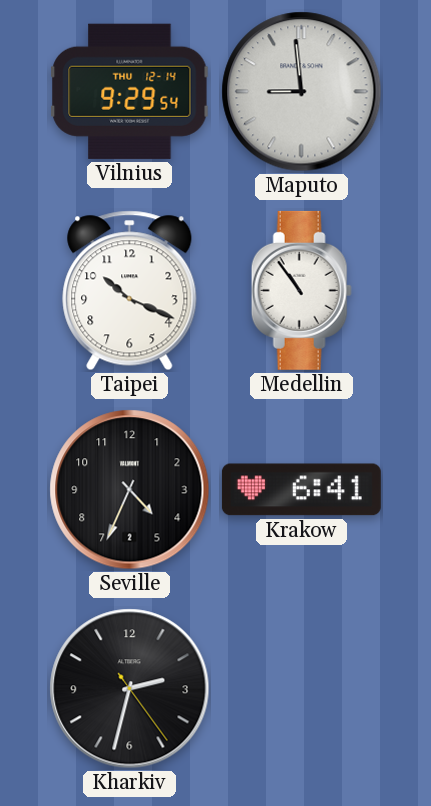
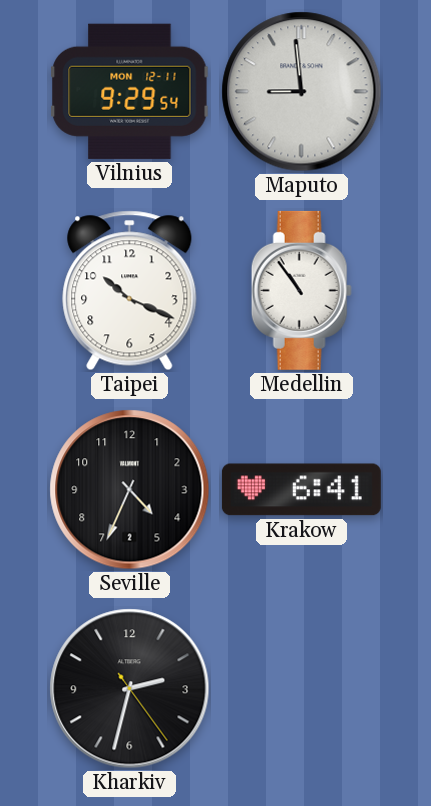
Vilnius date: THU 12-14 -> MON 12-11 (130, 91)
